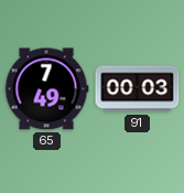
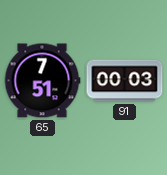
65: 7:49 -> 7:51 (42, 81)
